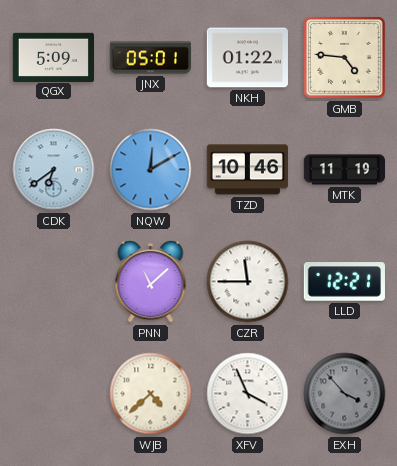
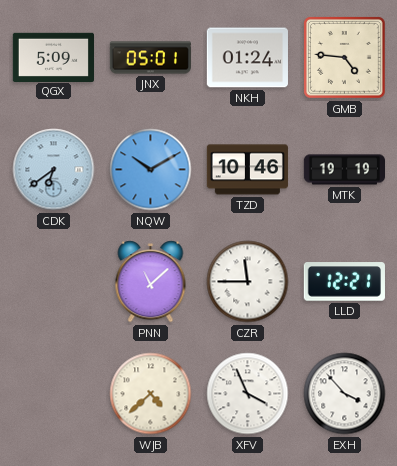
NKH: 01:22 -> 01:24 (247, 58)
NQW: 12:10 -> 10:10 (151, 170)
MTK: 11:19 -> 19:19 (344, 170)
EXH dial: grey -> white (345, 394)
